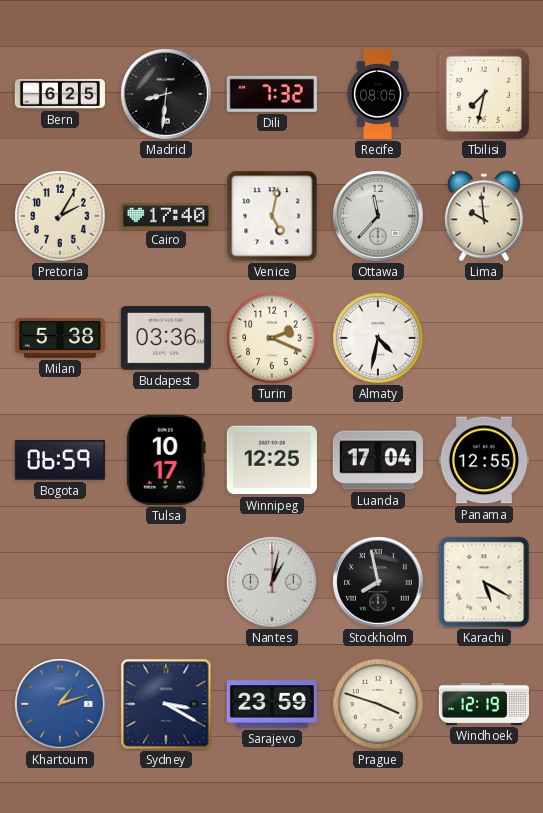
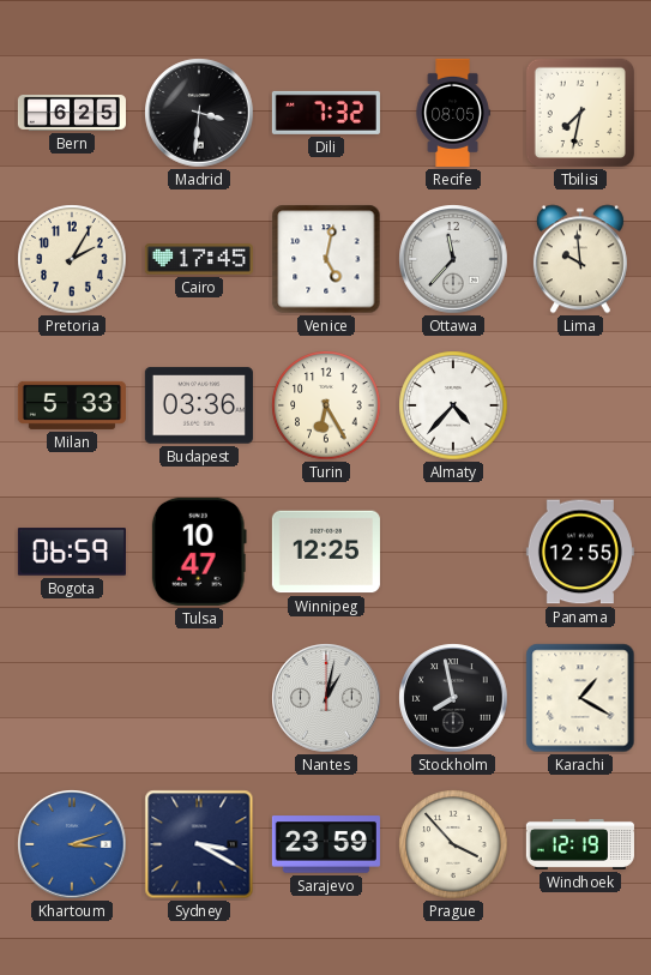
Madrid: 8:31 -> 3:31 (199, 113)
Cairo: 17:40 -> 17:45 (199, 259)
Milan: 5:38 -> 5:33 (72, 405)
Turin: 2:19 -> 6:25 (326, 405)
Almaty: 4:32 -> 4:37 (453, 405)
Tulsa: 10:17 -> 10:47 (199, 552)
Luanda: 17:04 -> none (378, 460)
Karachi: 5:20 -> 1:20 (580, 698)
Khartoum: 1:12 -> 3:12 (72, 844)
Prague: 3:48 -> 3:53 (453, 844)
